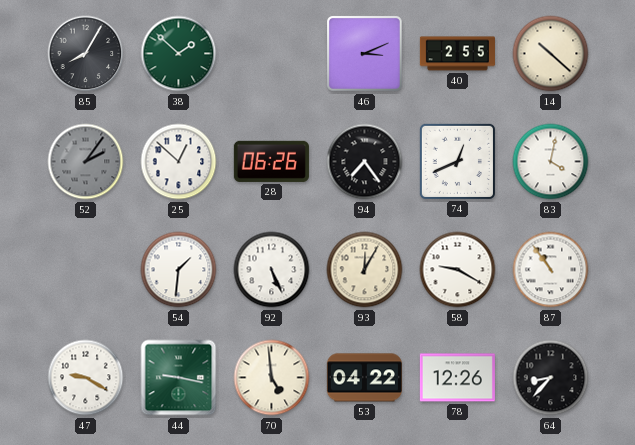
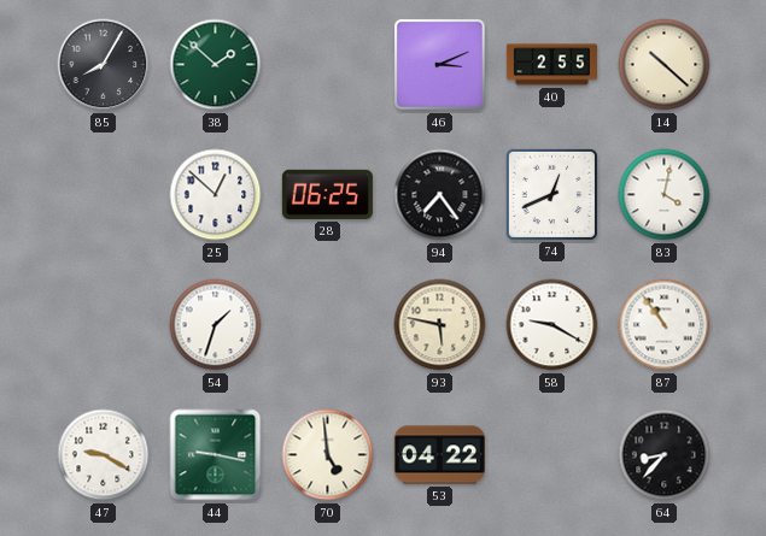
52: 2:06 -> none (86, 162)
28: 06:26 -> 06:25 (327, 194)
54: 1:31 -> 1:33 (216, 325)
92: 5:26 -> none (272, 270)
93: 12:05 -> 5:47 (440, 325)
78: 12:26 -> none (457, 378)
